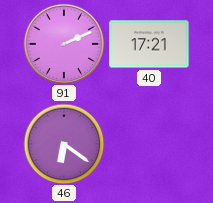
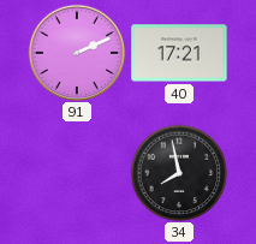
46: 6:21 -> none (64, 144)
34: none -> 7:58 (179, 173)
